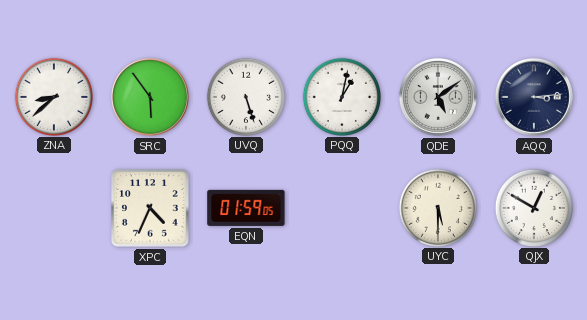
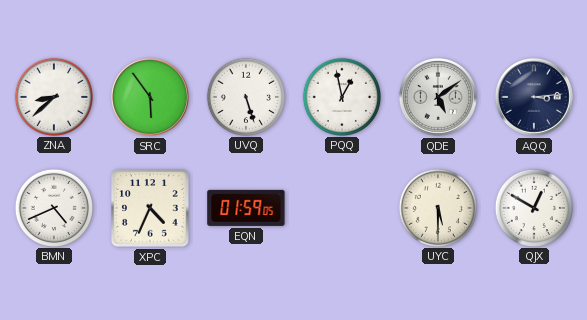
PQQ: 1:02 -> 12:58 (341, 96)
BMN: none -> 4:41 (53, 207)
